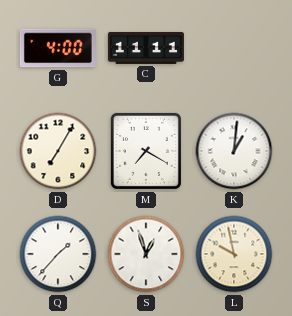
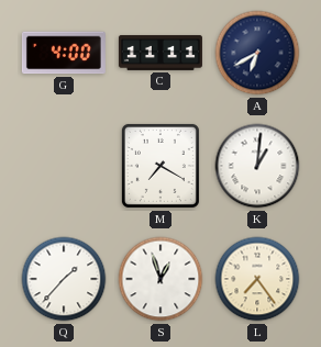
A: none -> 6:40 (257, 53)
D: 7:05 -> none (58, 151)
L: 9:58 -> 7:24 (257, 279)
